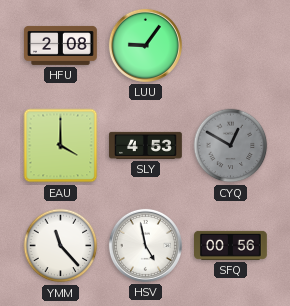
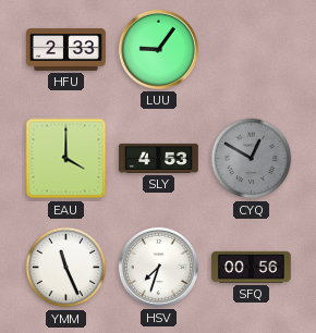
HFU: 2:08 -> 2:33 (66, 49)
YMM: 11:23 -> 11:26 (66, 268)
HSV: 4:58 -> 7:33 (158, 267)
